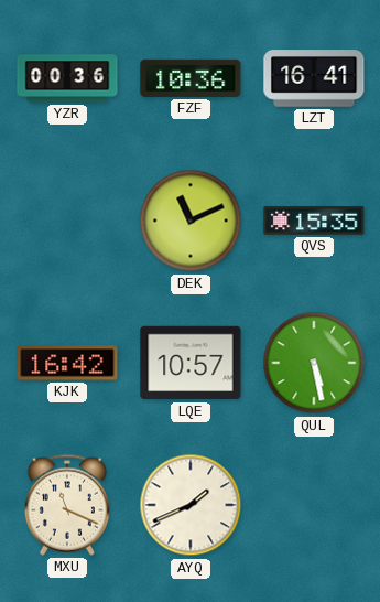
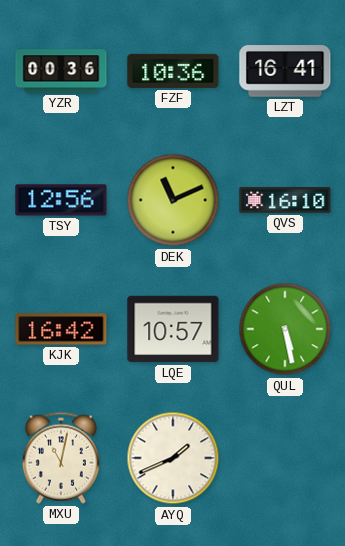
TSY: none -> 12:56 (61, 200)
QVS: 15:35 -> 16:10 (285, 200)
MXU: 11:19 -> 11:02 (61, 458)
